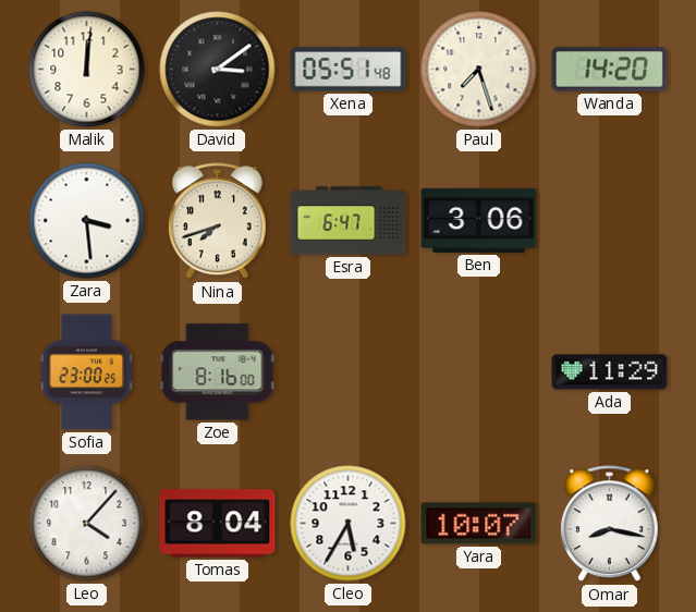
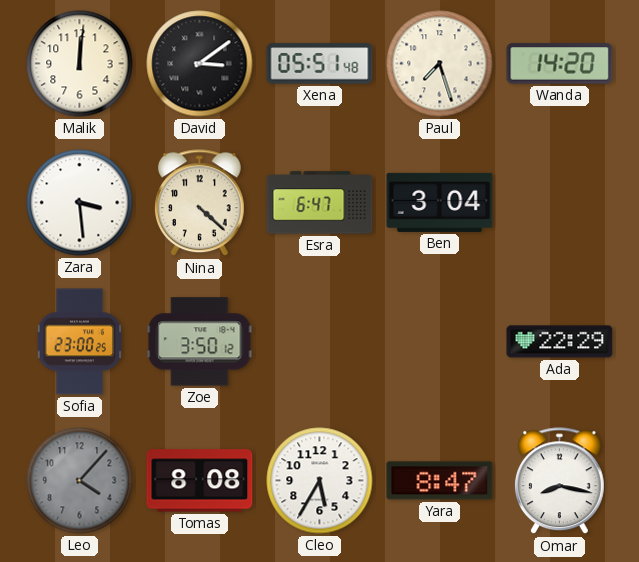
Nina: 7:42 -> 4:22 (199, 203)
Ben: 3:06 -> 3:04 (440, 202)
Zoe: 8:16 -> 3:50 (200, 342)
Ada: 11:29 -> 22:29 (560, 342)
Leo dial: white -> grey (80, 481)
Tomas: 8:04 -> 8:08 (200, 481)
Yara: 10:07 -> 8:47 (440, 481)
